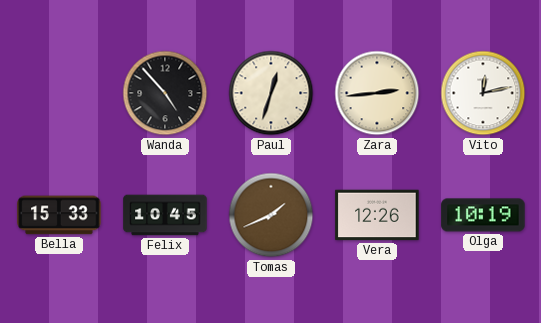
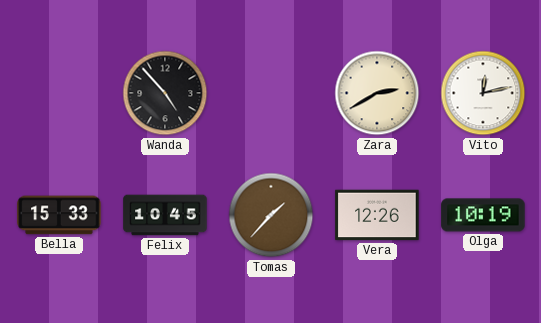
Paul: 12:33 -> none (271, 93)
Zara: 2:44 -> 2:40 (377, 93)
Tomas: 1:41 -> 1:37 (271, 215)
